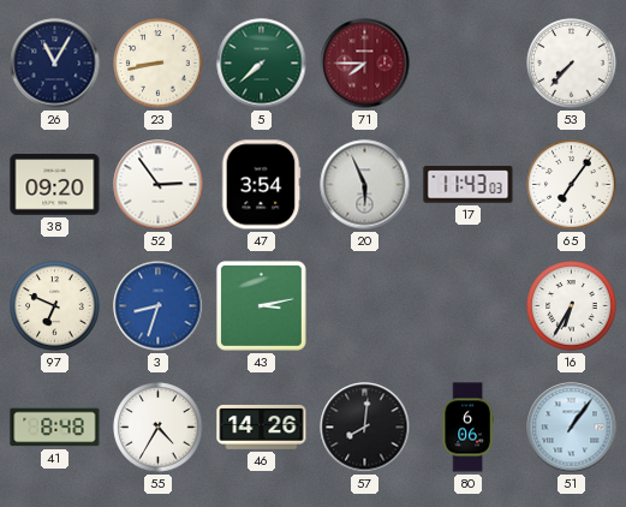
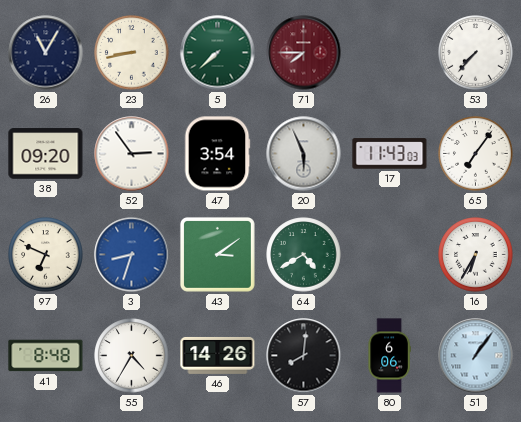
43: 3:13 -> 3:09 (217, 254)
64: none -> 4:40 (304, 255)
